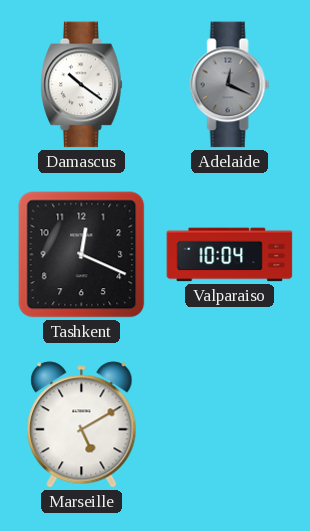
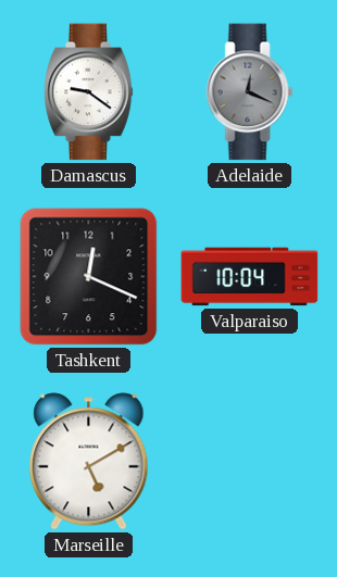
Damascus: 10:21 -> 9:21 (89, 92)
